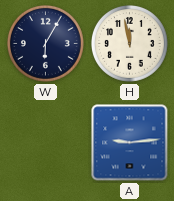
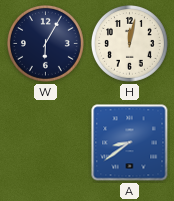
H: 11:58 -> 12:02 (130, 44)
A: 9:14 -> 8:39 (130, 143)
